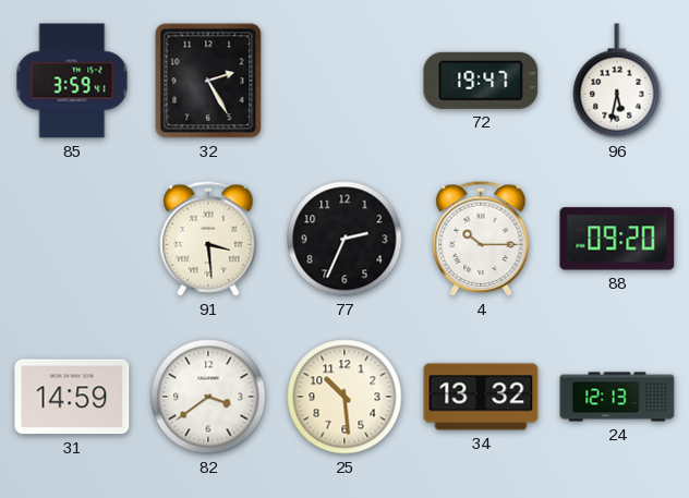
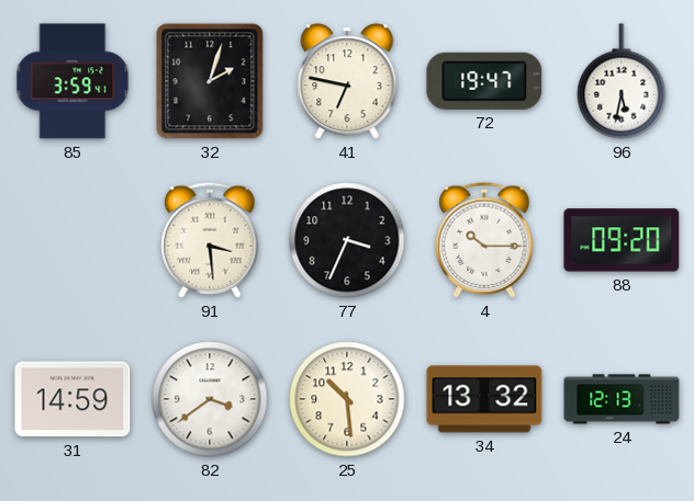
32: 2:25 -> 2:03 (210, 81)
41: none -> 6:47 (347, 81)
77: 2:34 -> 3:34 (347, 240)
